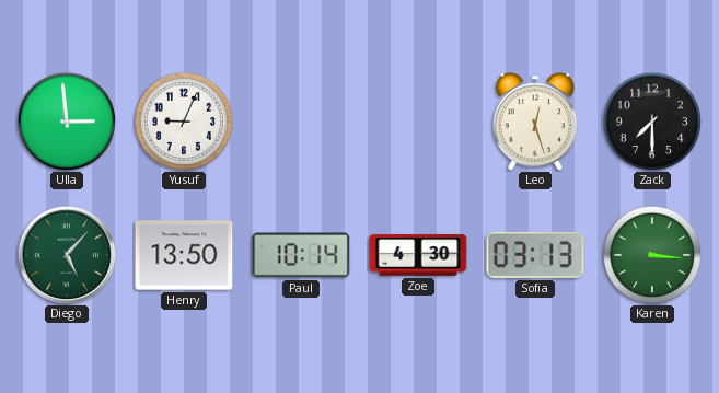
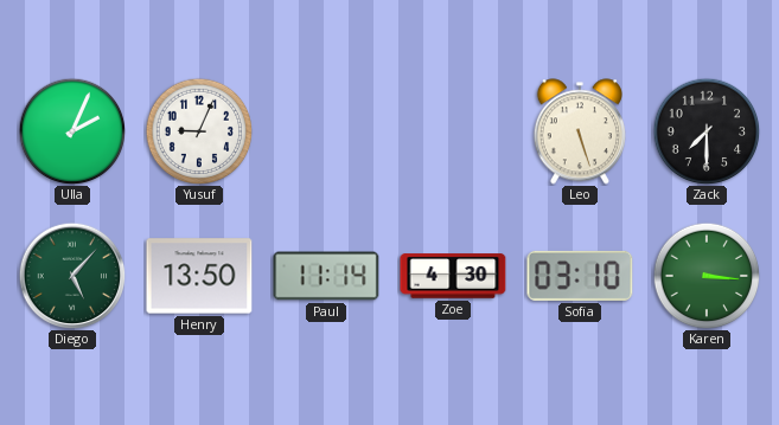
Ulla: 2:59 -> 2:04 (72, 131)
Leo: 12:27 -> 5:27 (580, 131)
Paul: 10:14 -> 11:14 (326, 276)
Sofia: 03:13 -> 03:10 (580, 276)
